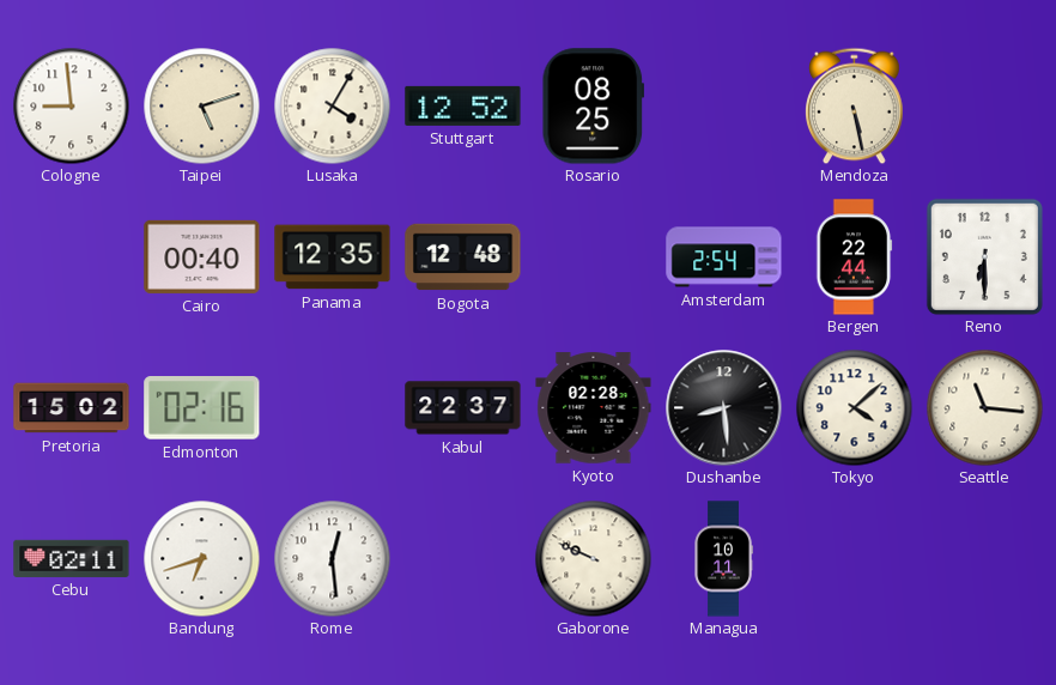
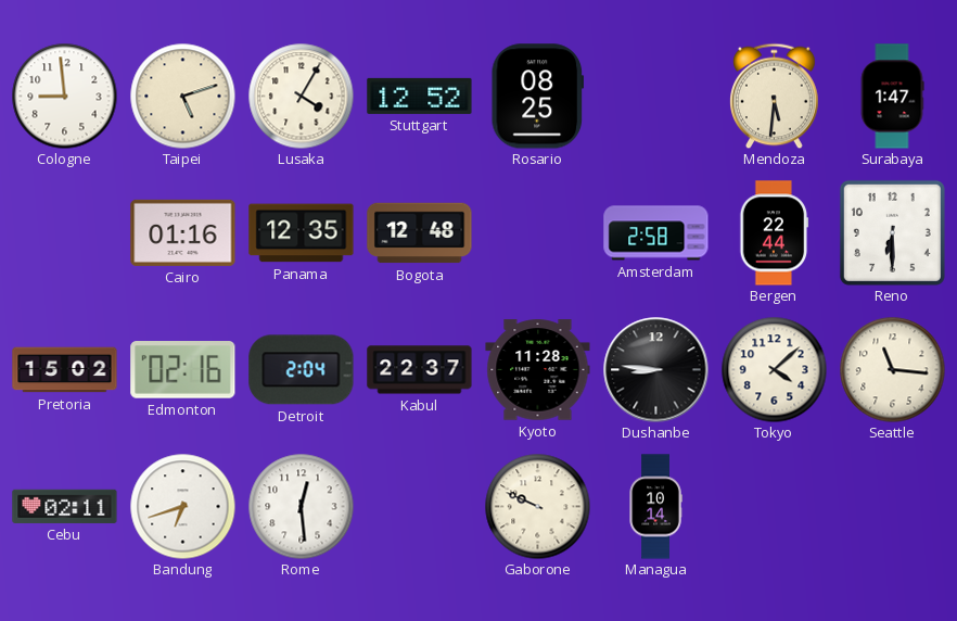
Mendoza: 5:28 -> 5:31 (775, 96)
Surabaya: none -> 1:47 (892, 97)
Cairo: 00:40 -> 01:16 (183, 232)
Amsterdam: 2:54 -> 2:58 (656, 233)
Detroit: none -> 2:04 (302, 370)
Kyoto: 02:28 -> 11:28 (538, 370)
Dushanbe: 8:29 -> 8:46 (656, 370)
Managua: 10:11 -> 10:14 (655, 507)
